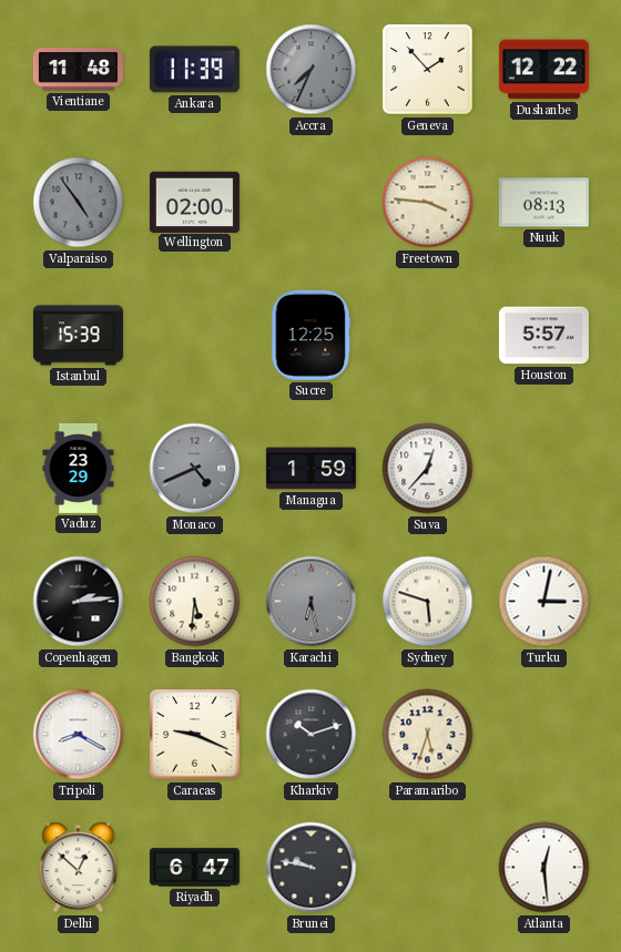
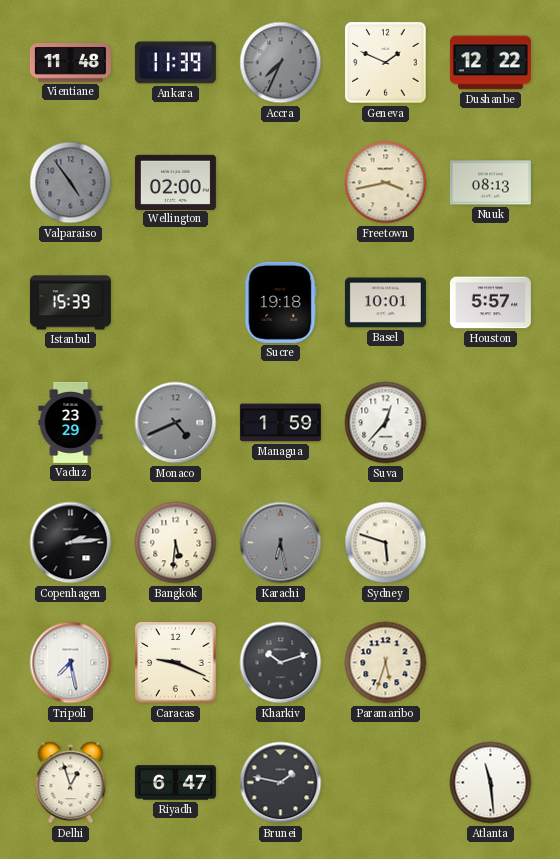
Geneva: 1:53 -> 1:49 (386, 63)
Freetown: 3:46 -> 3:43 (386, 183)
Sucre: 12:25 -> 19:18 (281, 302)
Basel: none -> 10:01 (385, 303)
Turku: 3:02 -> none (544, 602)
Tripoli: 8:20 -> 7:28 (71, 663)
Delhi: 12:52 -> 12:57 (71, 783)
Brunei: 9:47 -> 1:47 (281, 783)
Atlanta: 12:29 -> 11:29 (491, 783)
